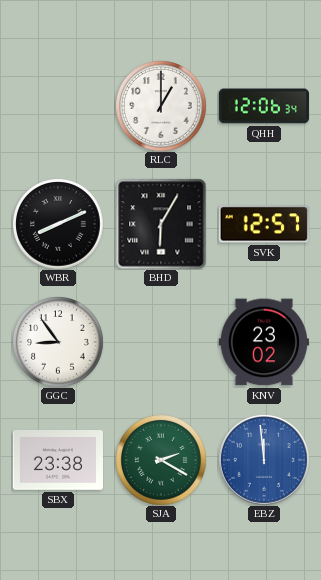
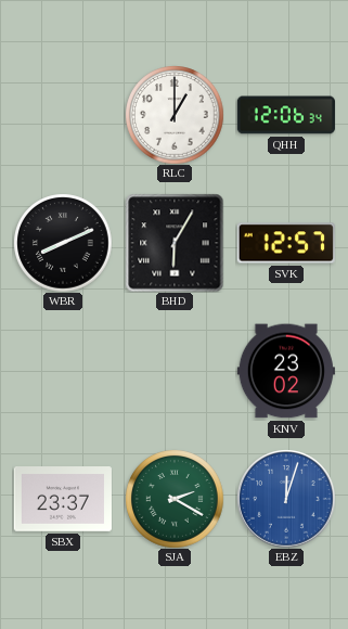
GGC: 8:54 -> none (58, 342)
SBX: 23:38 -> 23:37 (63, 500)
EBZ: 11:59 -> 12:03 (286, 499)
